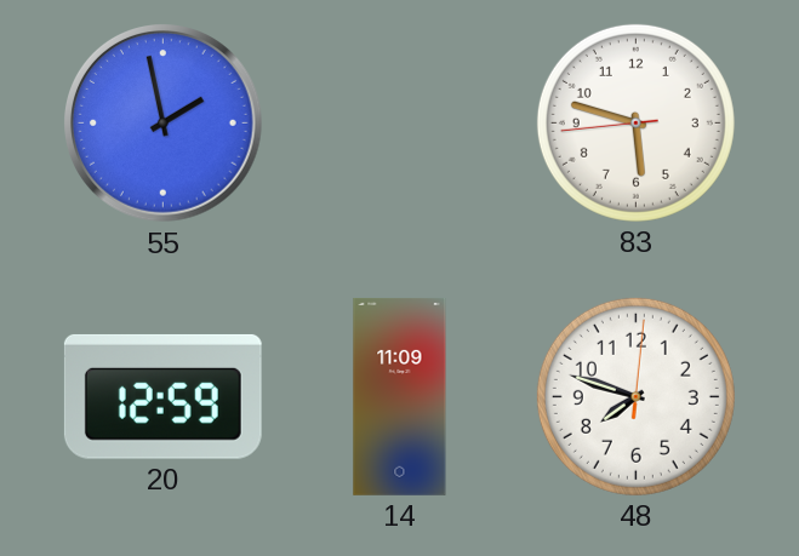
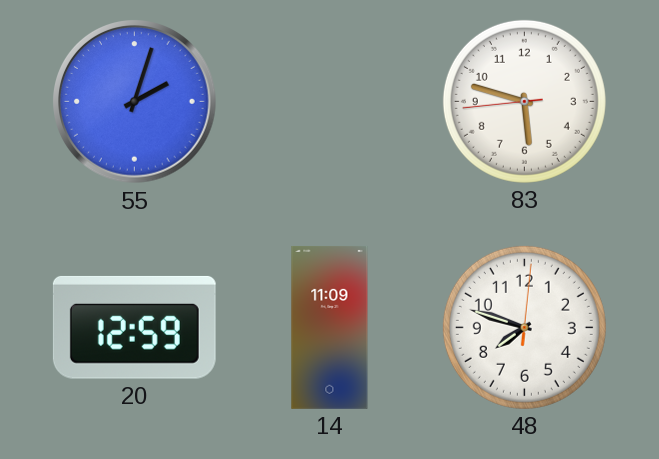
55: 1:58 -> 2:03 (135, 102)
